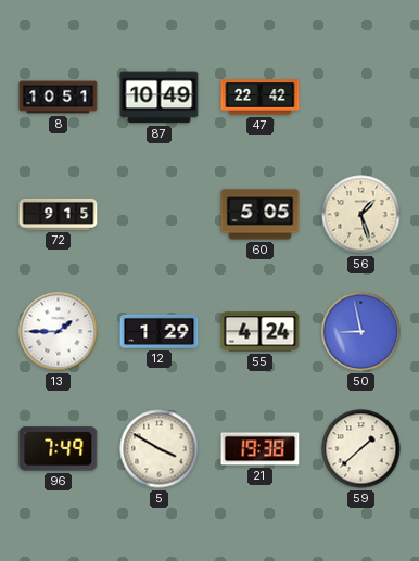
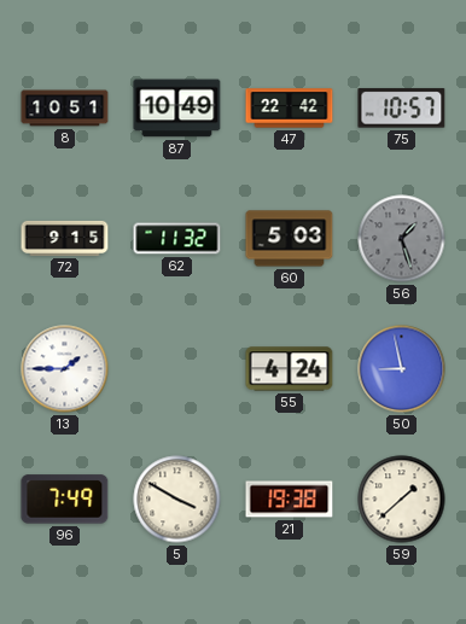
75: none -> 10:57 (402, 109)
62: none -> 11:32 (177, 239)
60: 5:05 -> 5:03 (290, 239)
56 dial: cream -> grey (402, 239)
12: 1:29 -> none (160, 331)
